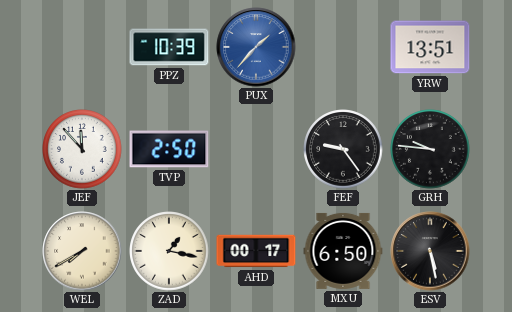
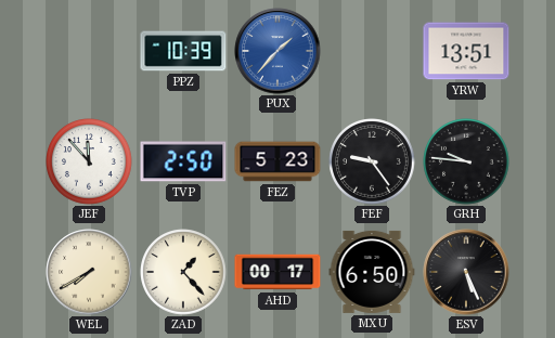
FEZ: none -> 5:23 (277, 161)
ZAD: 1:17 -> 1:23 (183, 272)
ESV: 5:28 -> 5:26 (466, 272)
